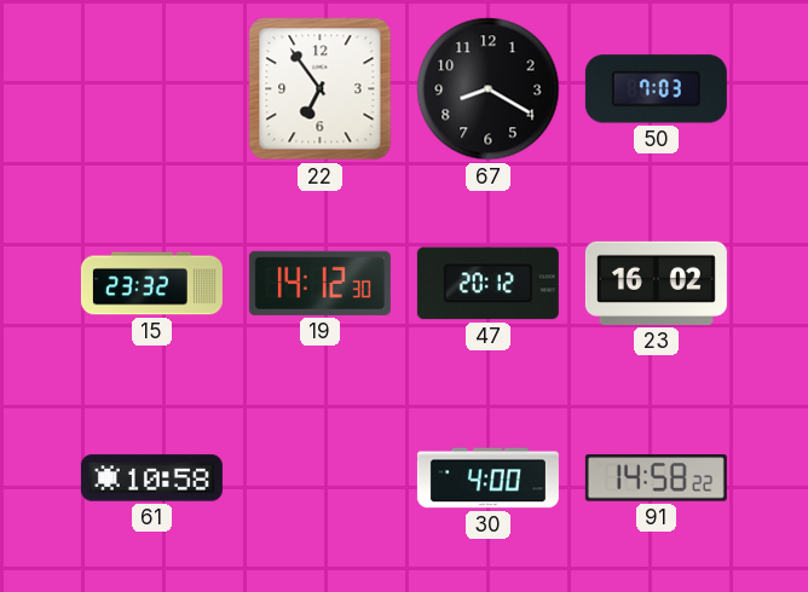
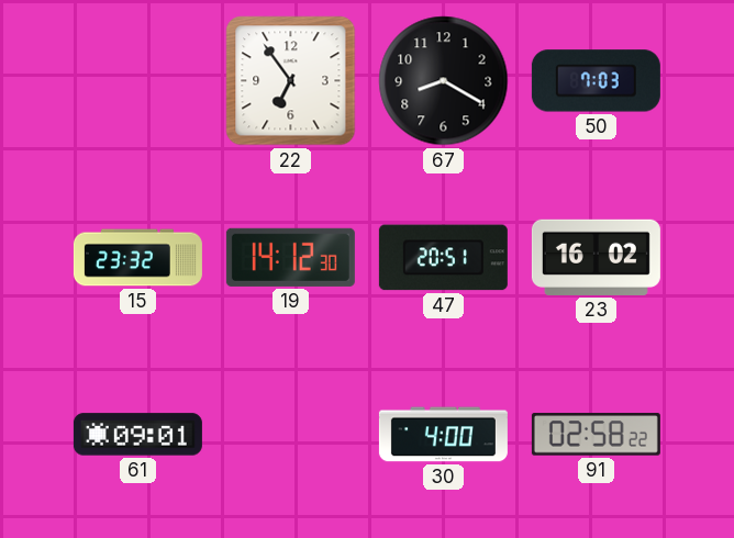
47: 20:12 -> 20:51 (443, 258)
61: 10:58 -> 09:01 (137, 435)
91: 14:58 -> 02:58 (596, 435)
